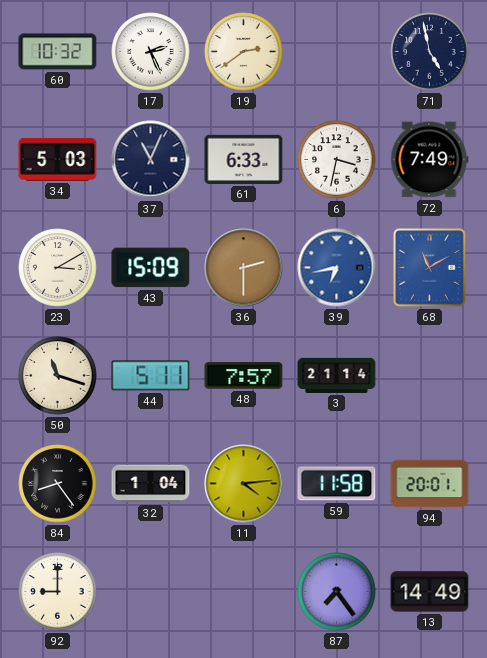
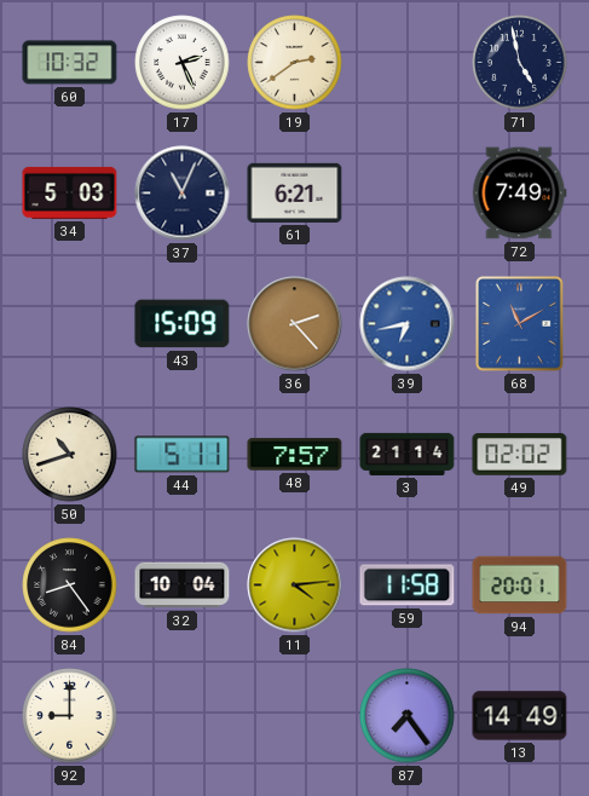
61: 6:33 -> 6:21 (295, 192)
6: 3:32 -> none (337, 160)
23: 3:10 -> none (58, 268)
36: 2:30 -> 2:23 (295, 324)
50: 11:18 -> 10:42 (70, 455)
49: none -> 02:02 (520, 455)
32: 1:04 -> 10:04 (183, 586)
